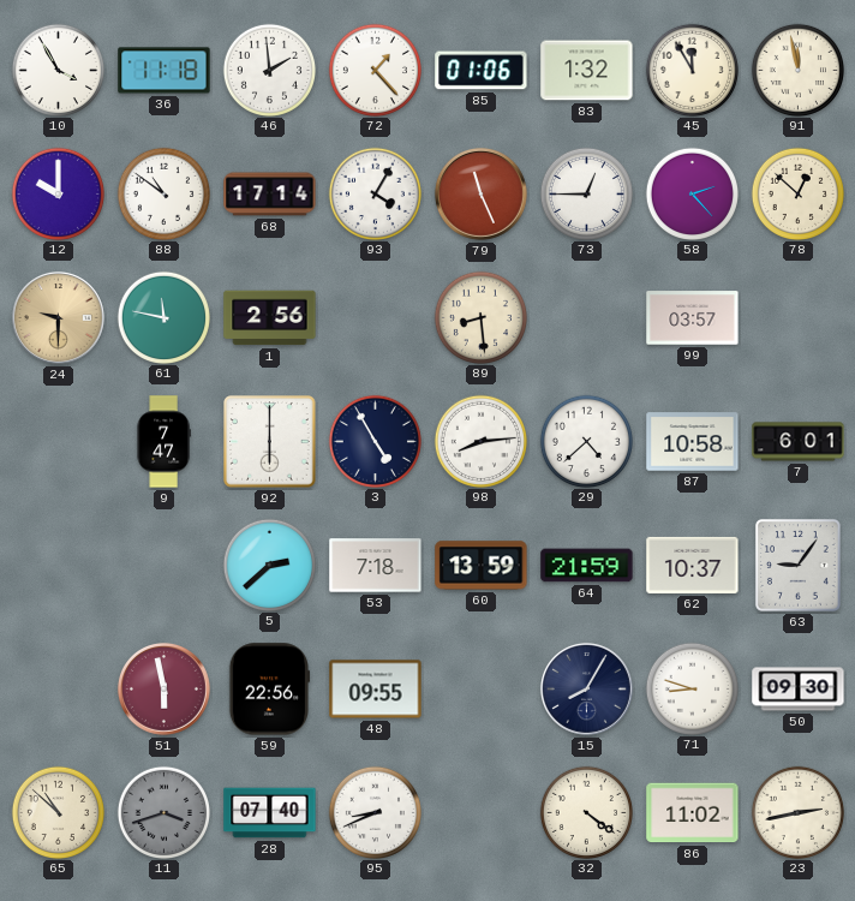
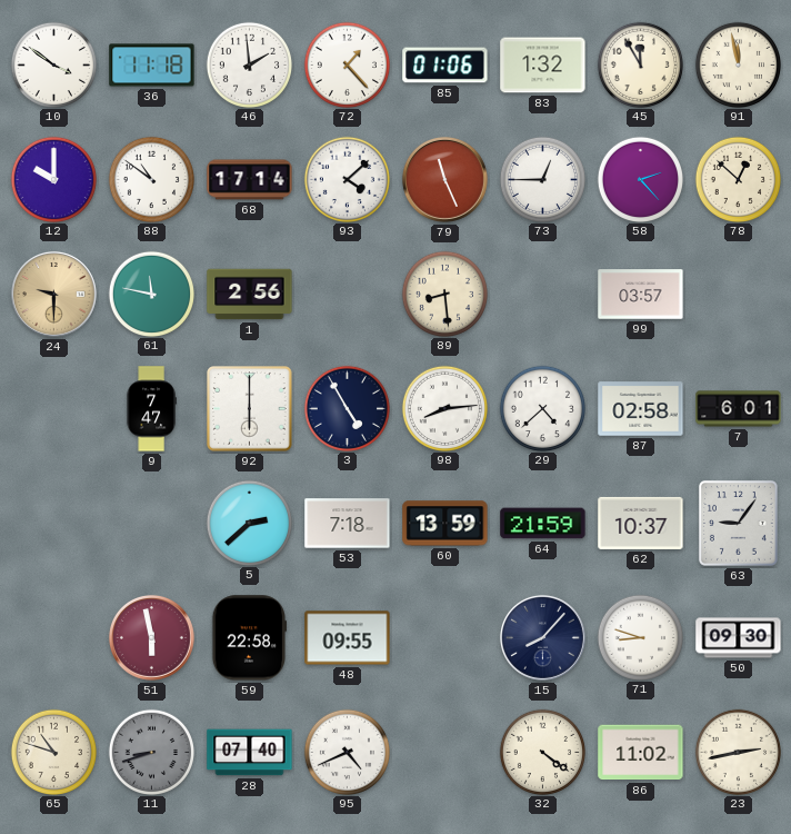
10: 3:55 -> 3:51 (53, 64)
93: 4:05 -> 4:08 (347, 179)
87: 10:58 -> 02:58 (641, 409)
59: 22:56 -> 22:58 (248, 638)
15: 8:05 -> 8:07 (542, 637)
65: 10:52 -> 10:48 (53, 752)
11: 3:42 -> 8:42 (151, 752)
95: 8:41 -> 4:41 (347, 752)
